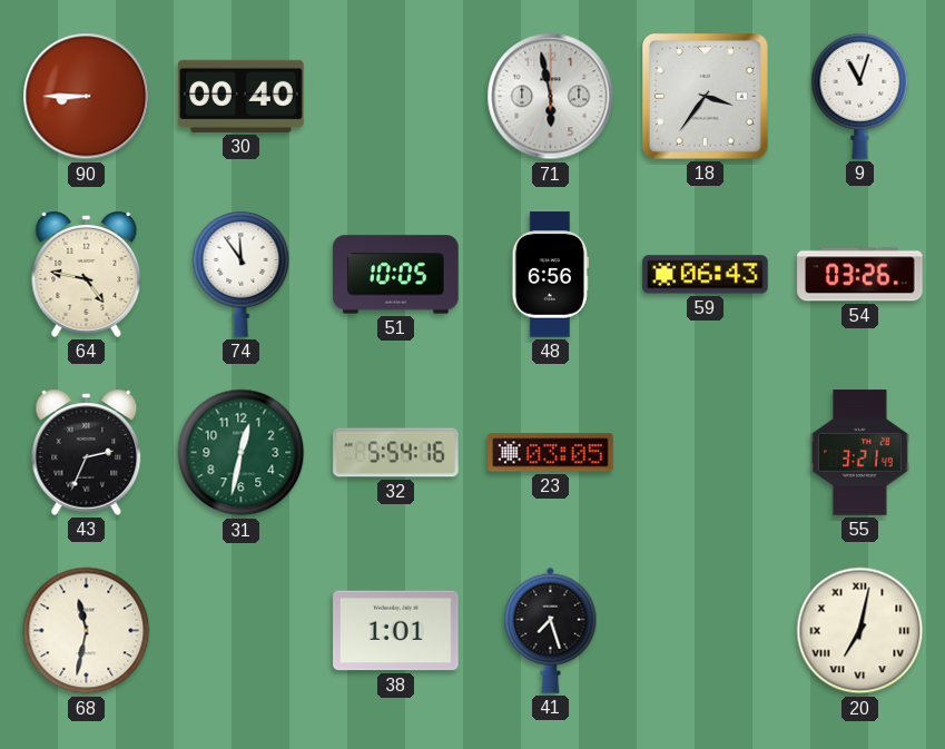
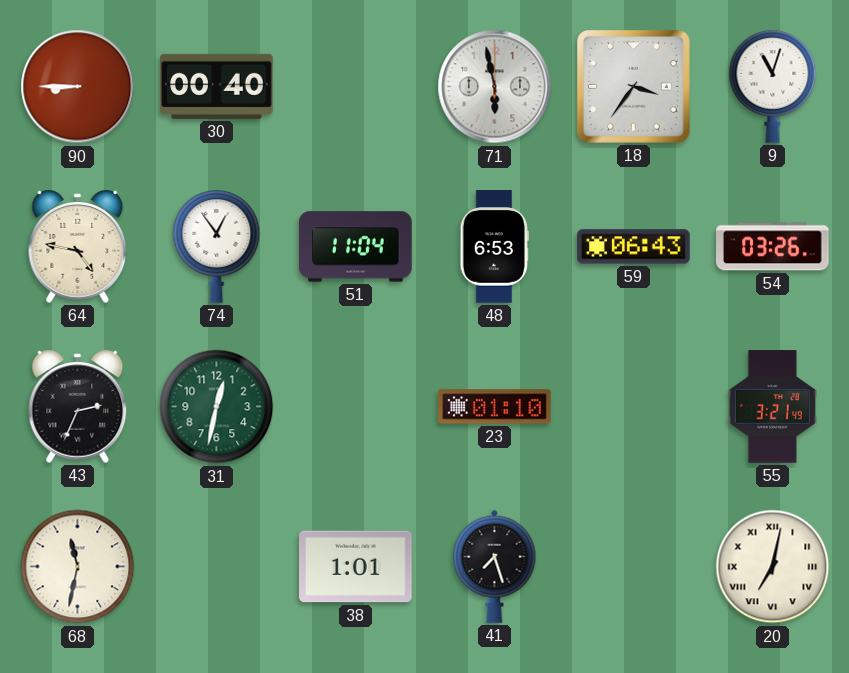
74: 11:54 -> 12:54 (217, 247)
51: 10:05 -> 11:04 (356, 247)
48: 6:56 -> 6:53 (494, 247)
32: 5:54 -> none (396, 453)
23: 03:05 -> 01:10 (495, 407)
